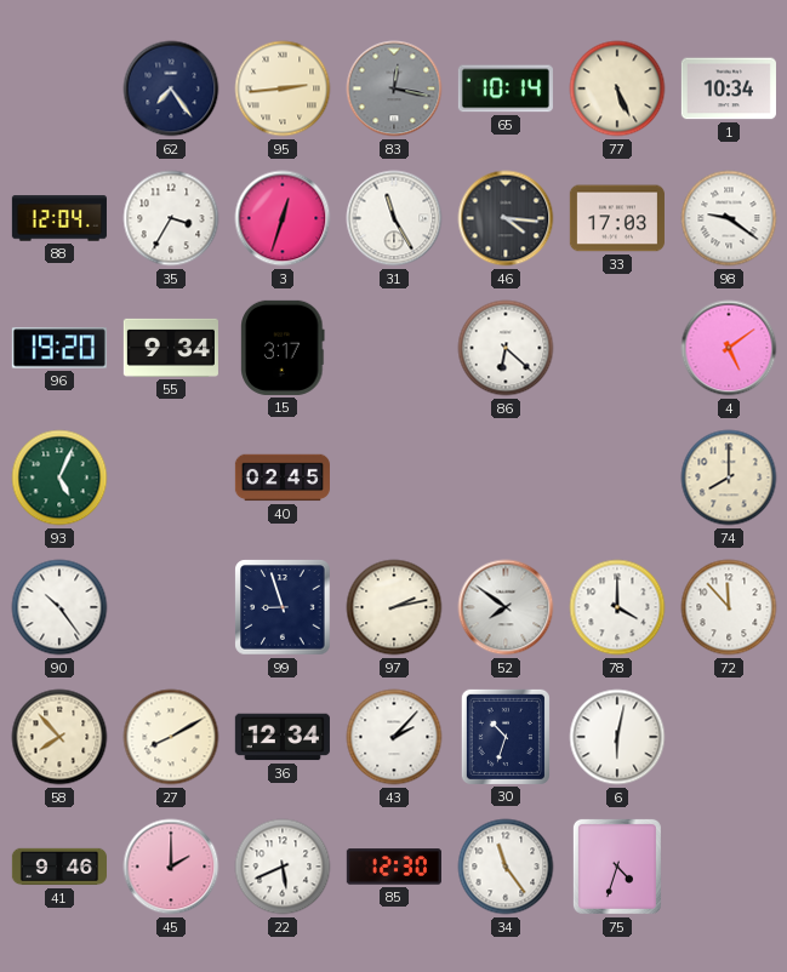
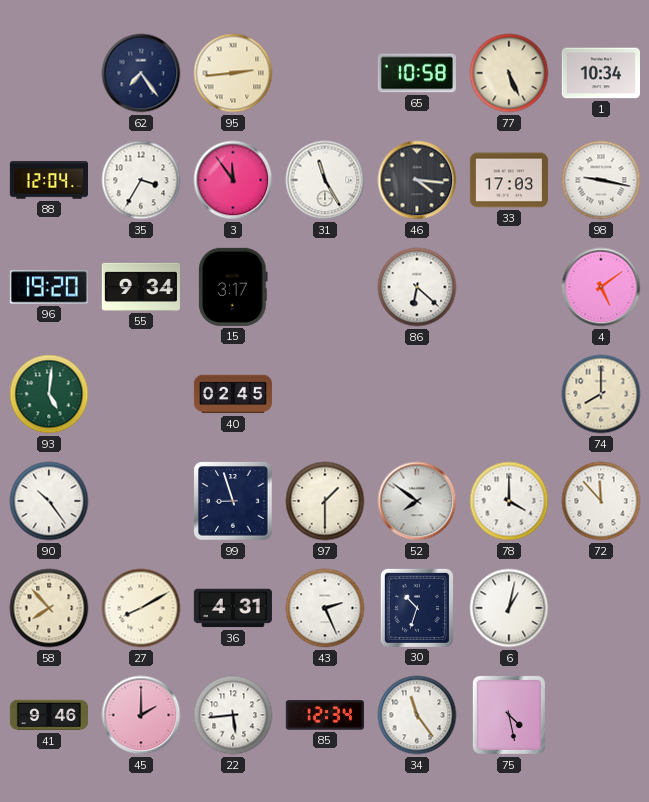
83: 12:17 -> none (394, 88)
65: 10:14 -> 10:58 (417, 73)
3: 12:33 -> 11:54 (233, 180)
98: 9:21 -> 9:17 (601, 180)
93: 5:04 -> 5:01 (49, 394)
97: 2:13 -> 1:30 (325, 501)
36: 12:34 -> 4:31 (233, 608)
43: 2:07 -> 2:26 (325, 608)
6: 6:02 -> 1:02 (509, 608)
22: 5:41 -> 5:44 (233, 715)
85: 12:30 -> 12:34 (325, 715)
75: 4:33 -> 4:28 (509, 715)
